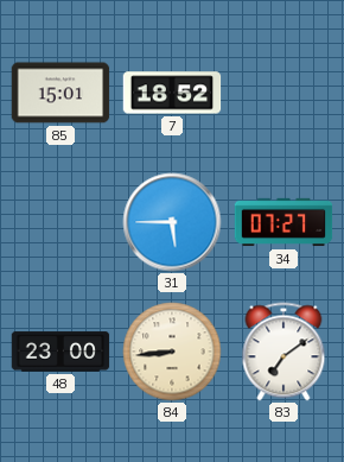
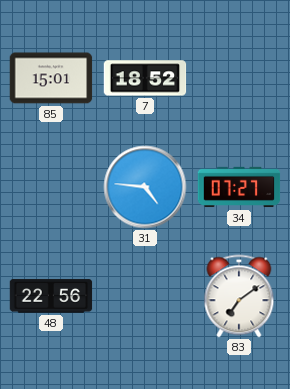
31: 5:45 -> 4:46 (145, 187)
48: 23:00 -> 22:56 (51, 296)
84: 8:44 -> none (172, 352)
